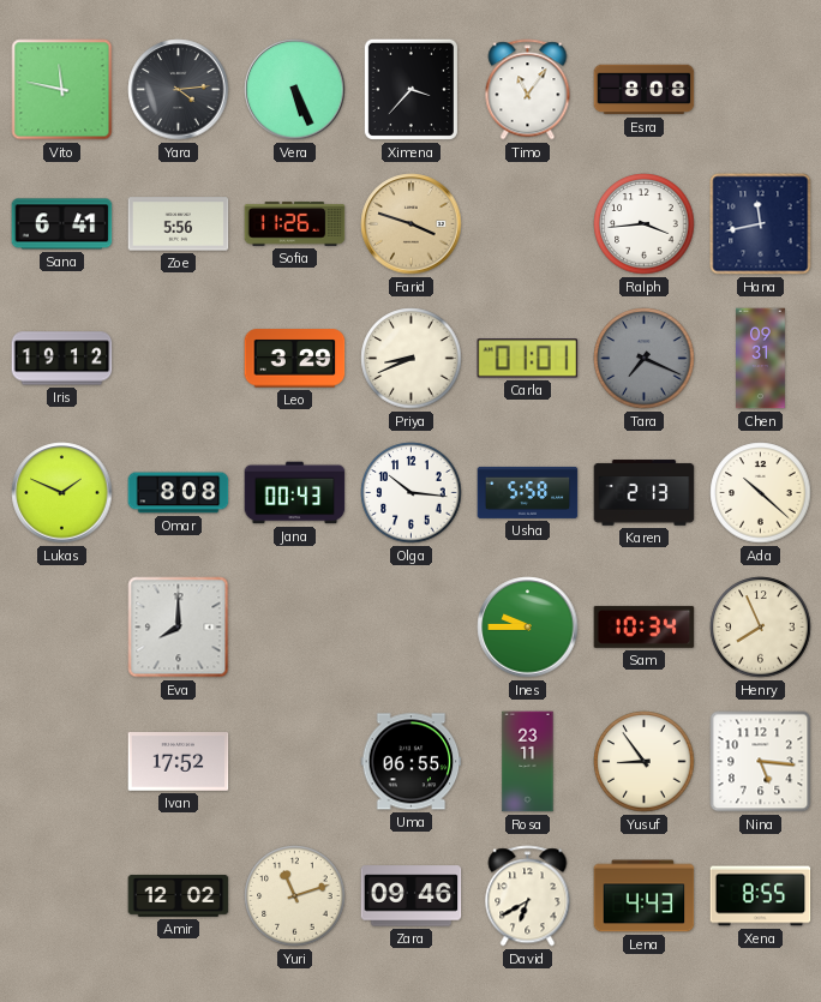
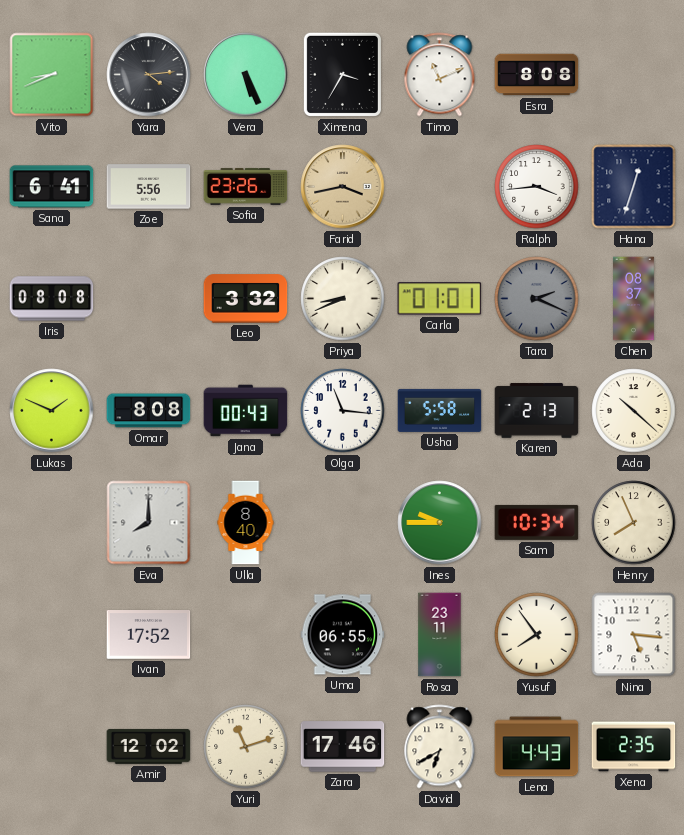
Vito: 11:47 -> 8:41 (52, 75)
Ximena: 3:37 -> 3:35 (342, 74)
Timo: 11:06 -> 11:11 (440, 75)
Sofia: 11:26 -> 23:26 (246, 187)
Farid: 3:48 -> 3:43 (343, 187)
Hana: 11:43 -> 12:33 (634, 187)
Iris: 19:12 -> 08:08 (52, 299)
Leo: 3:29 -> 3:32 (246, 299)
Tara: 7:19 -> 2:19 (537, 299)
Chen: 09:31 -> 08:37 (634, 299)
Olga: 10:16 -> 11:16 (343, 411)
Ulla: none -> 8:40 (246, 523)
Yusuf: 8:54 -> 7:54 (537, 635)
Zara: 09:46 -> 17:46 (343, 747)
Xena: 8:55 -> 2:35 (634, 747)
